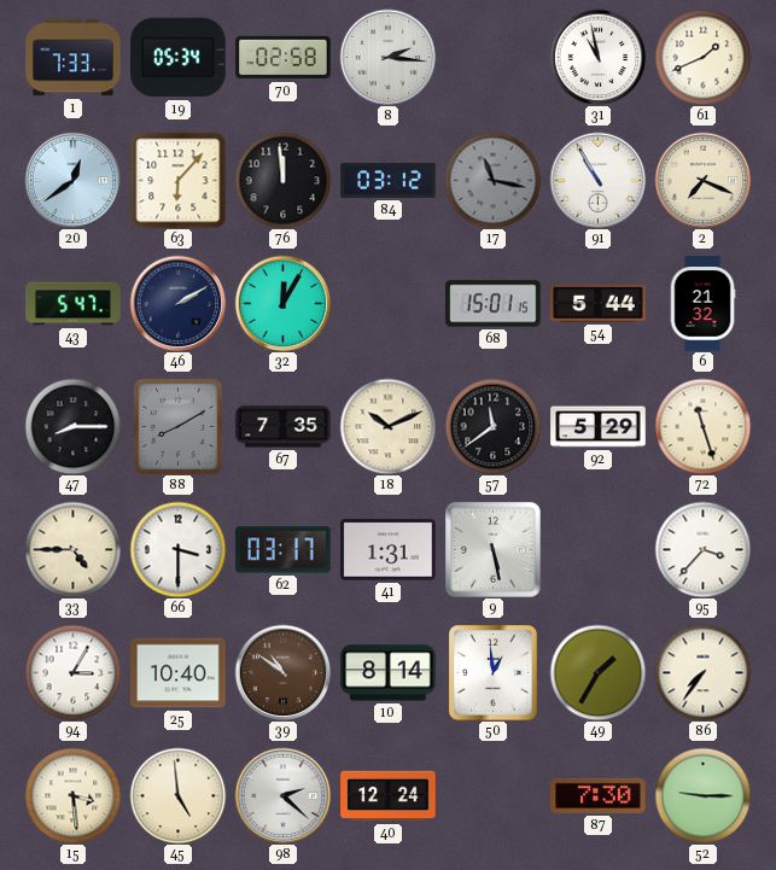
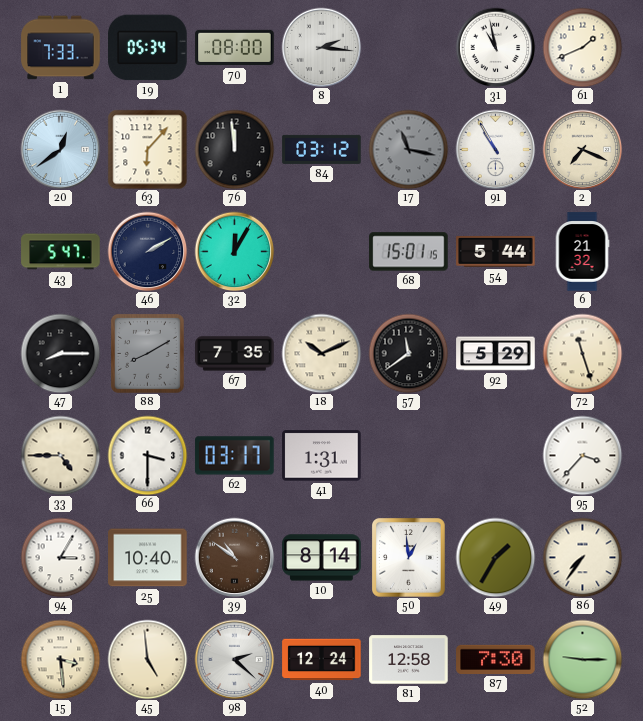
70: 02:58 -> 08:00 (235, 48)
9: 5:28 -> none (494, 550)
81: none -> 12:58 (409, 660)
